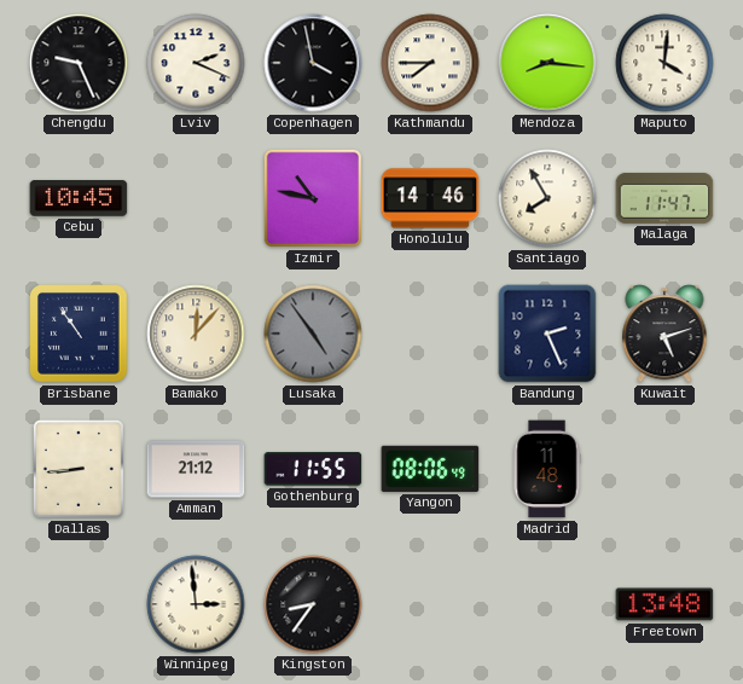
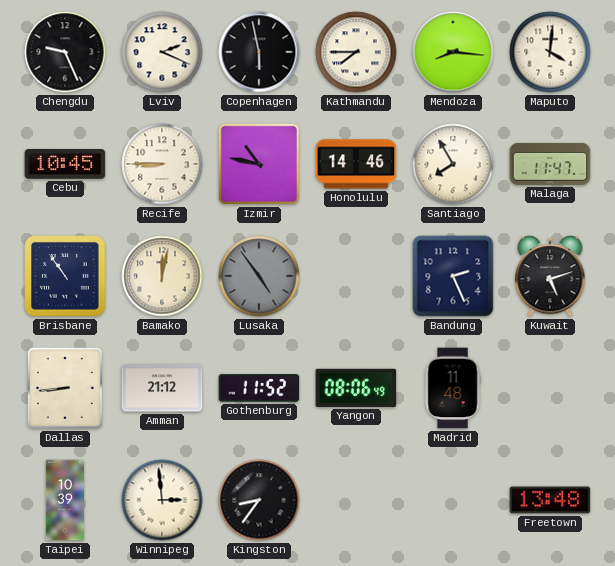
Copenhagen: 3:58 -> 5:58 (259, 52)
Recife: none -> 8:45 (162, 164)
Bamako: 12:07 -> 12:02 (162, 276)
Gothenburg: 11:55 -> 11:52 (259, 388)
Taipei: none -> 10:39 (64, 500)
